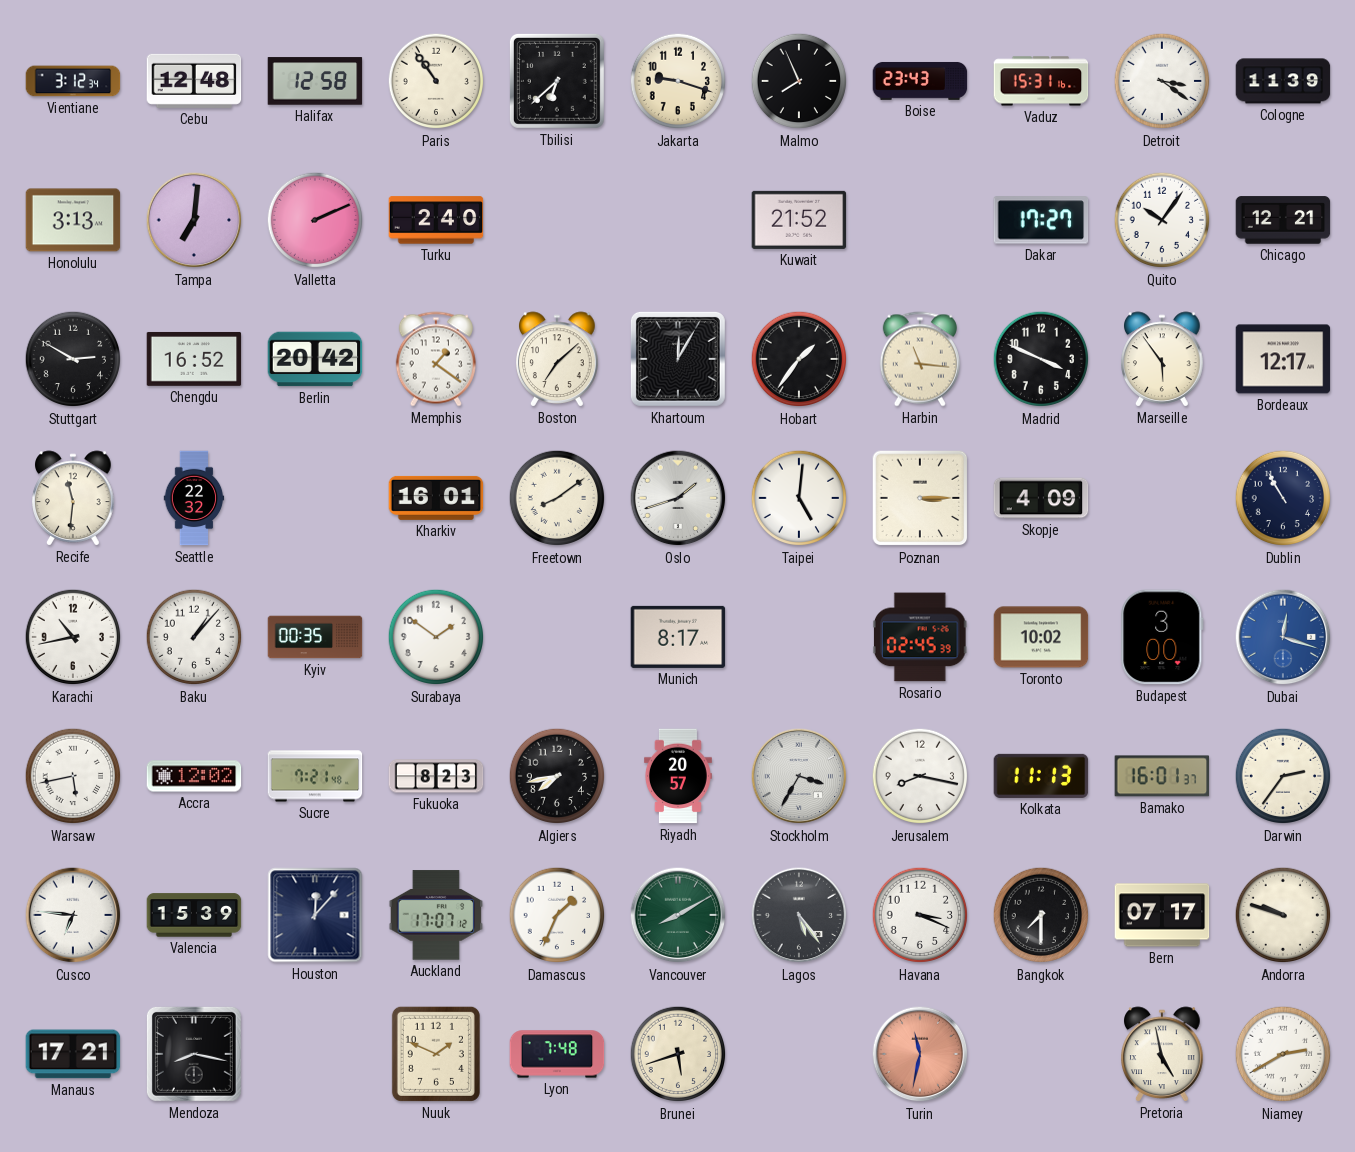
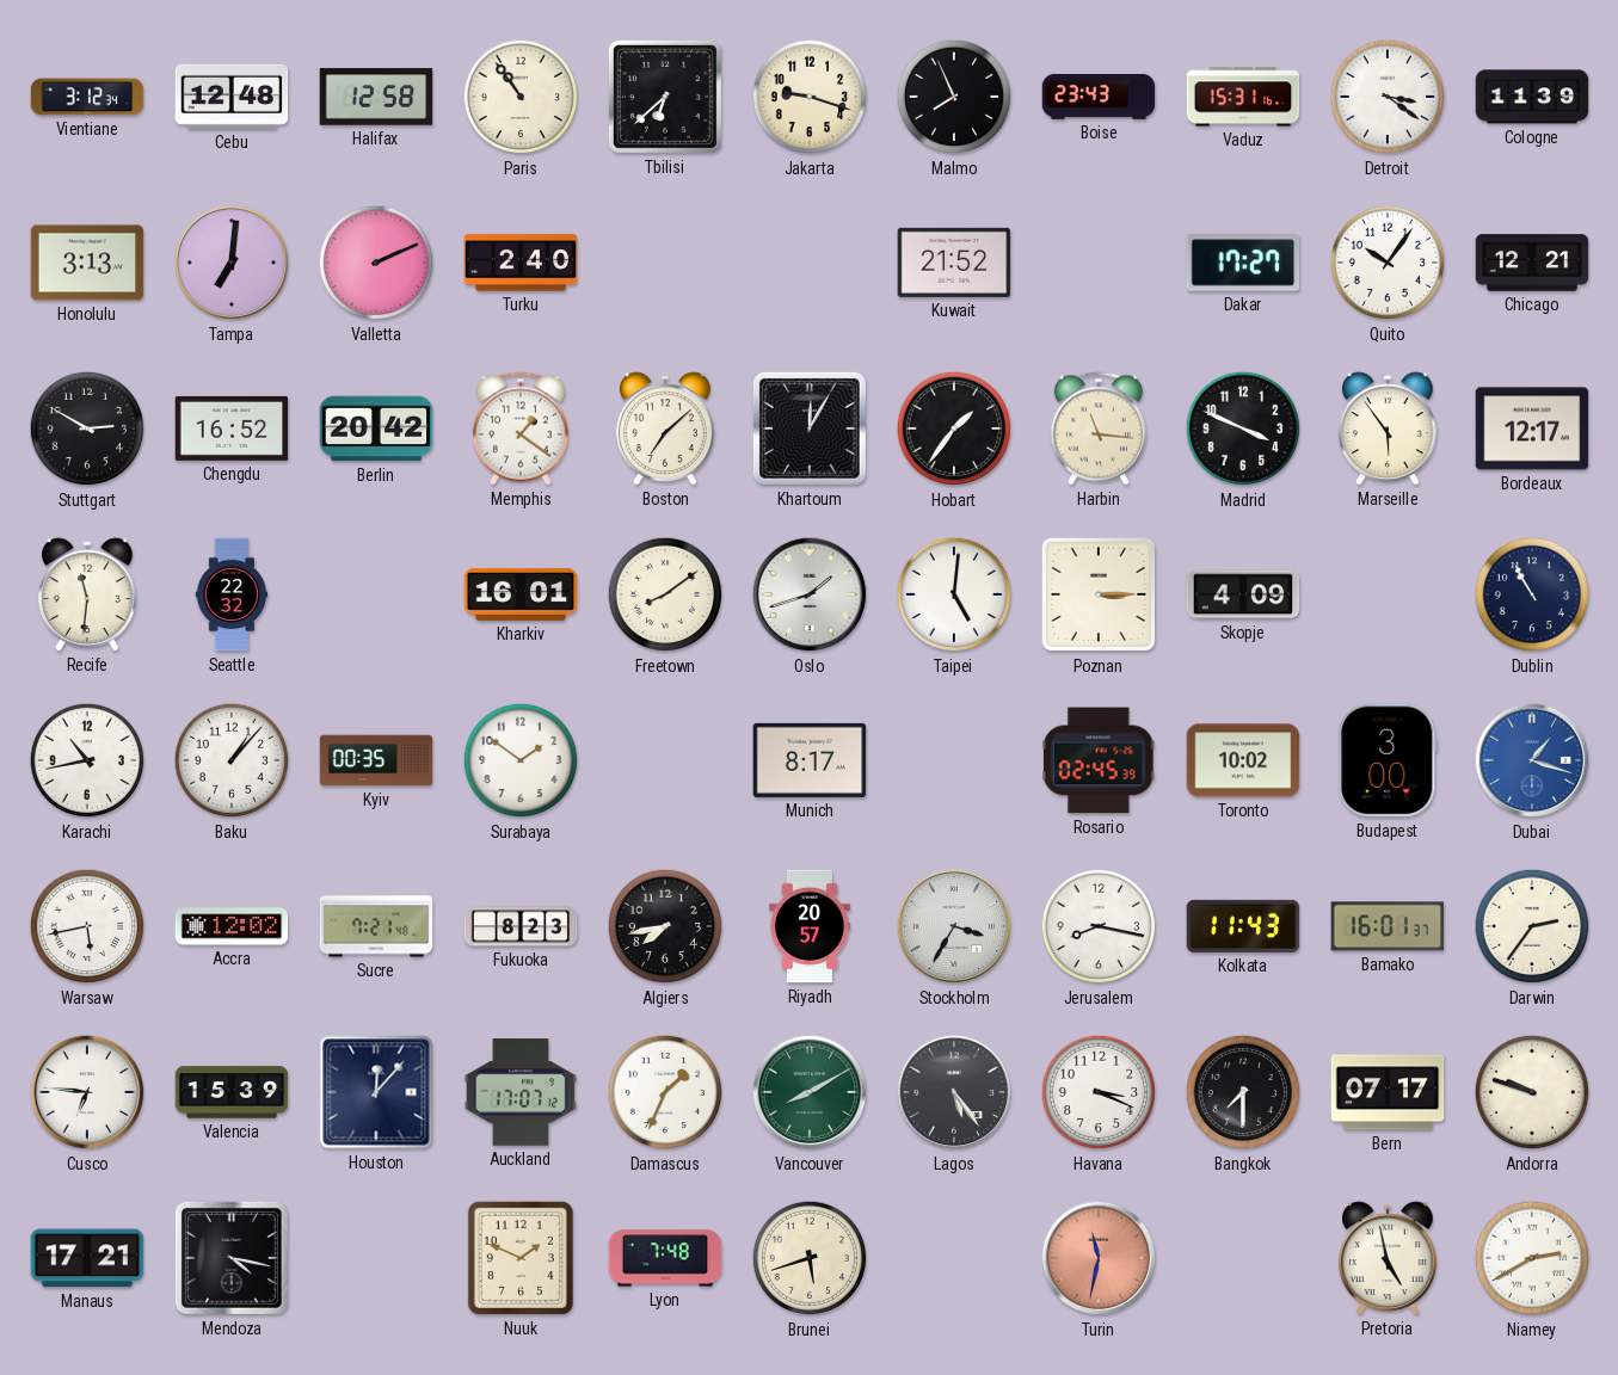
Dubai: 12:18 -> 1:18 (1532, 760)
Kolkata: 11:13 -> 11:43 (1243, 926)
Mendoza: 8:17 -> 4:17 (232, 1258)
